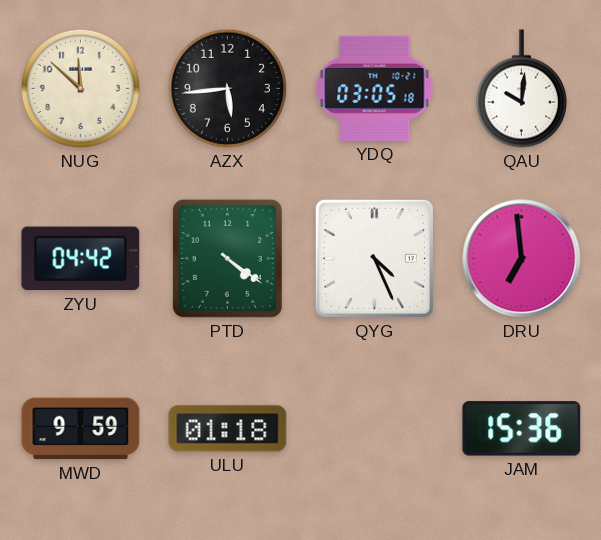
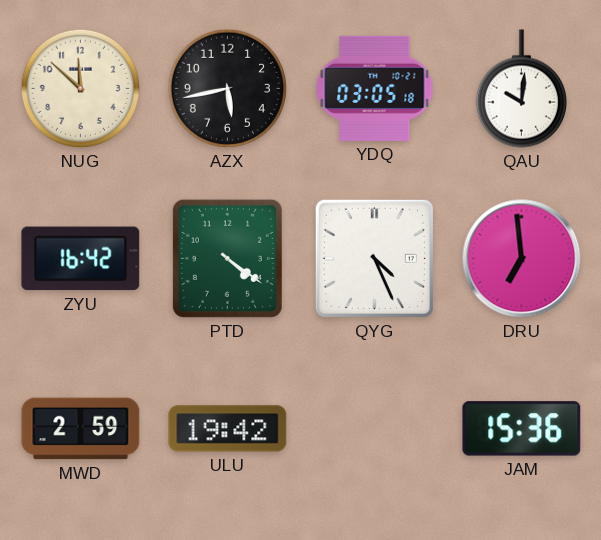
AZX: 5:44 -> 5:43 (227, 88)
ZYU: 04:42 -> 16:42 (81, 259)
MWD: 9:59 -> 2:59 (81, 429)
ULU: 01:18 -> 19:42 (228, 429)
